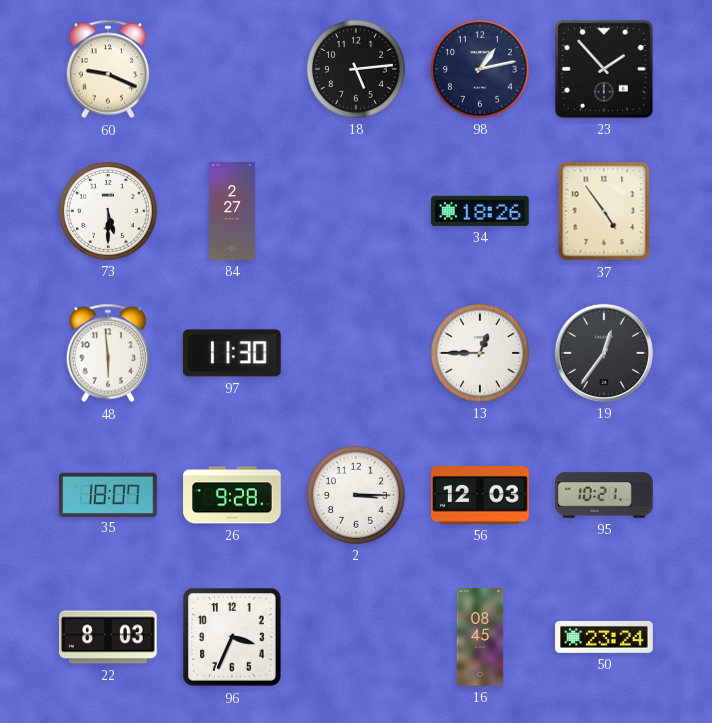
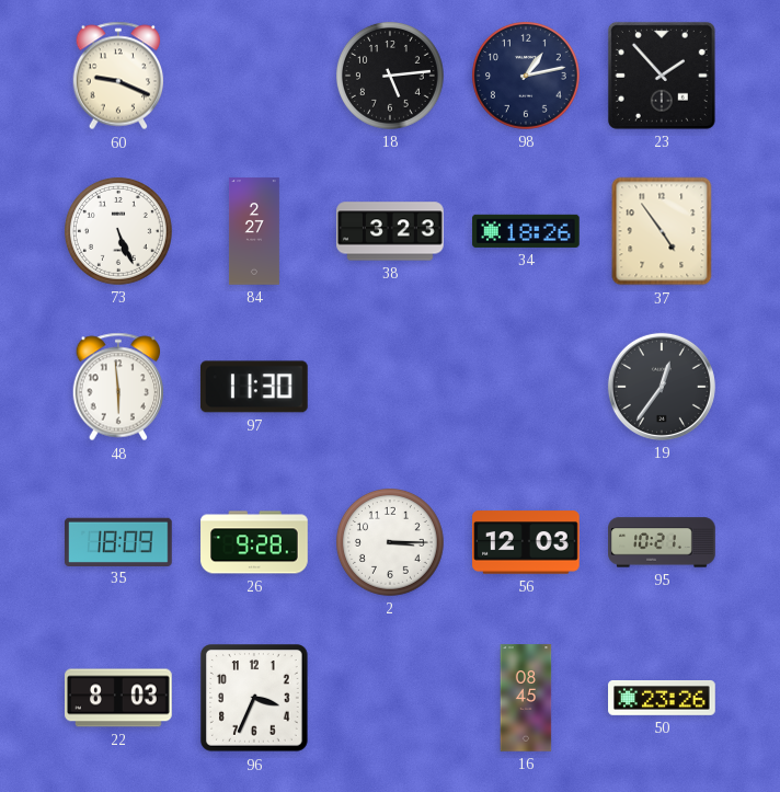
73: 5:30 -> 5:26 (119, 232)
38: none -> 3:23 (390, 231)
13: 12:45 -> none (481, 354)
35: 18:07 -> 18:09 (119, 541)
50: 23:24 -> 23:26 (662, 699)
